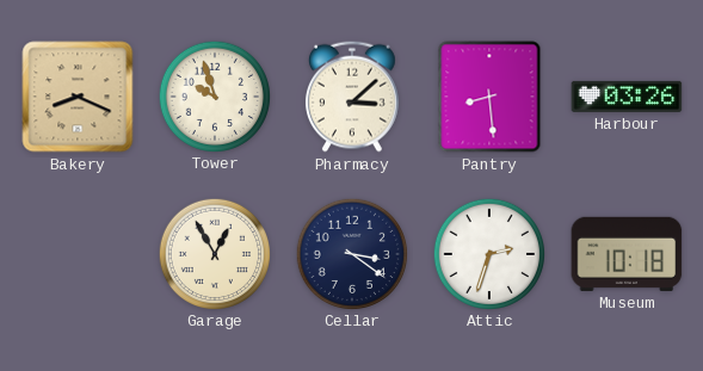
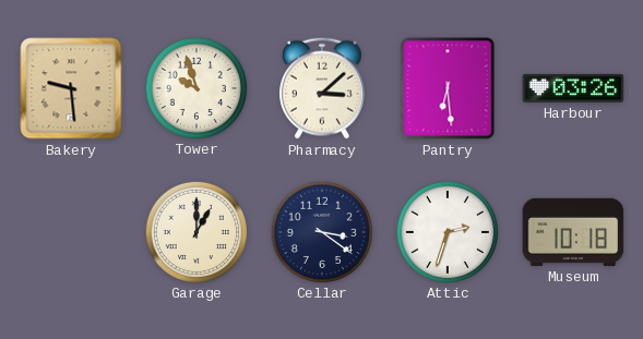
Bakery: 8:19 -> 9:29 (71, 88)
Pantry: 8:29 -> 6:29 (448, 88)
Garage: 12:55 -> 1:00 (195, 231)
